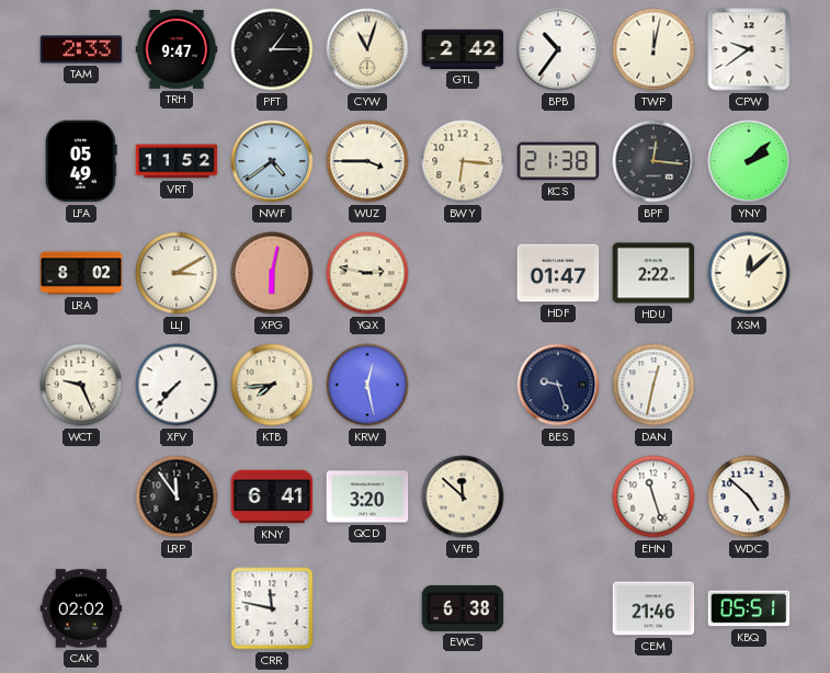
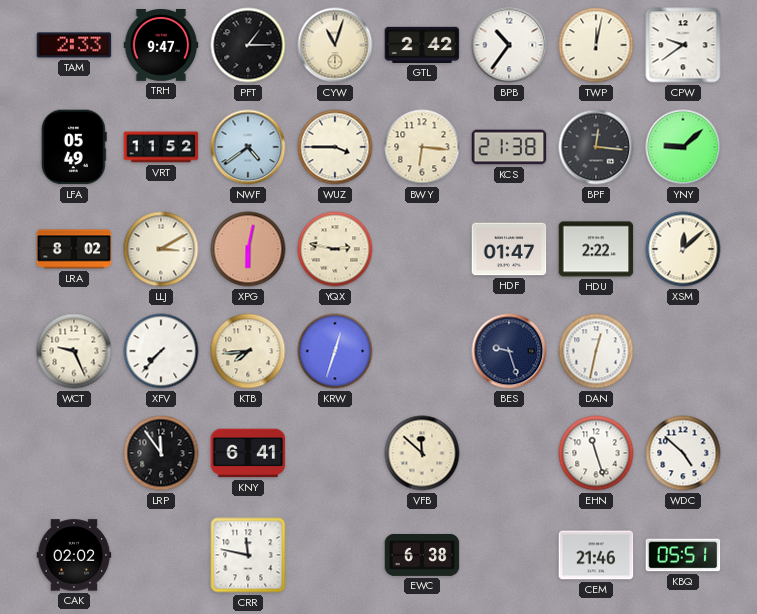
YNY: 2:08 -> 9:08 (683, 147)
KRW: 12:28 -> 12:33 (335, 351)
QCD: 3:20 -> none (367, 497)
